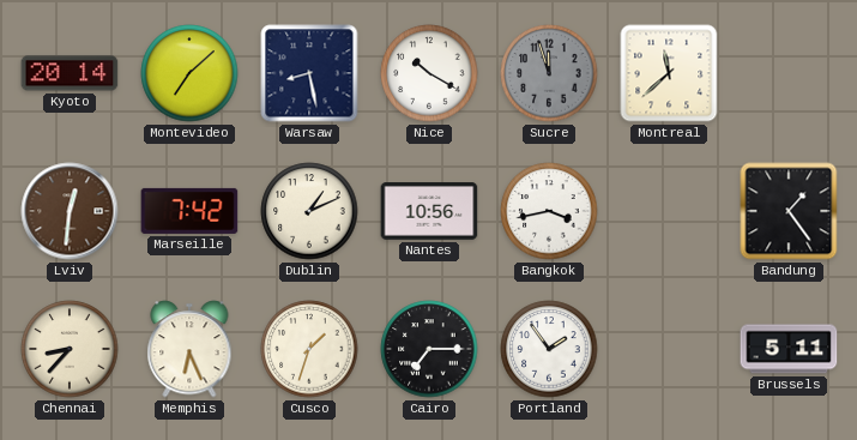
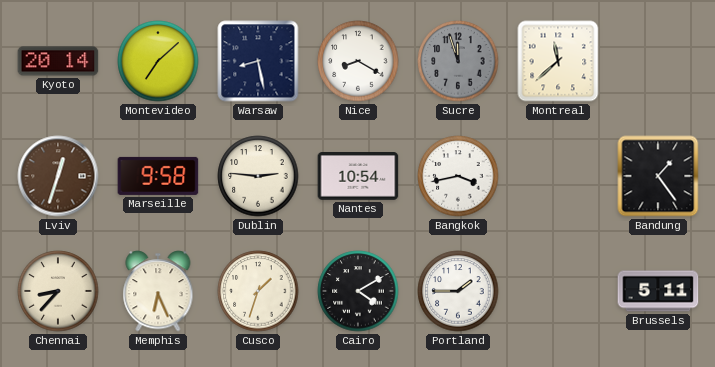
Nice: 10:20 -> 8:20 (358, 61)
Lviv: 12:31 -> 12:33 (58, 176)
Marseille: 7:42 -> 9:58 (158, 176)
Dublin: 1:11 -> 2:46 (258, 176)
Nantes: 10:56 -> 10:54 (358, 177)
Cairo: 7:15 -> 4:10 (358, 291)
Portland: 1:54 -> 1:45 (458, 291)
